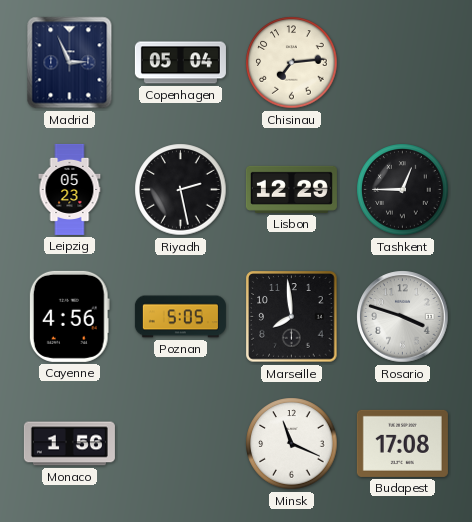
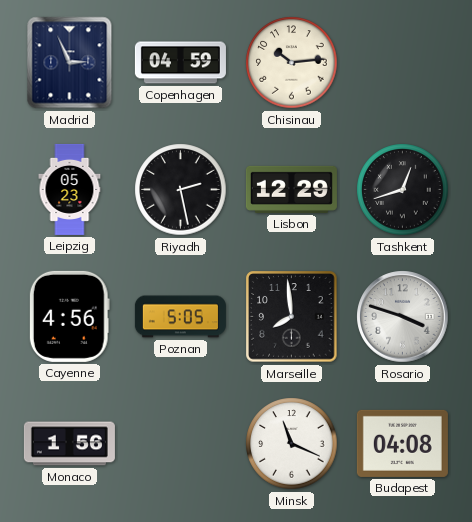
Copenhagen: 05:04 -> 04:59 (180, 63)
Chisinau: 7:14 -> 10:14 (292, 63)
Tashkent: 12:45 -> 12:42 (403, 190)
Budapest: 17:08 -> 04:08 (402, 443)
